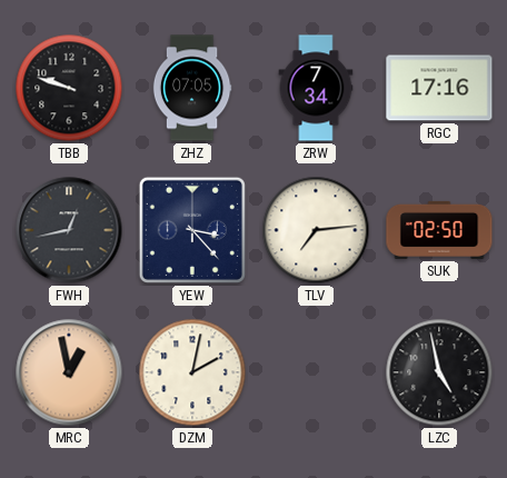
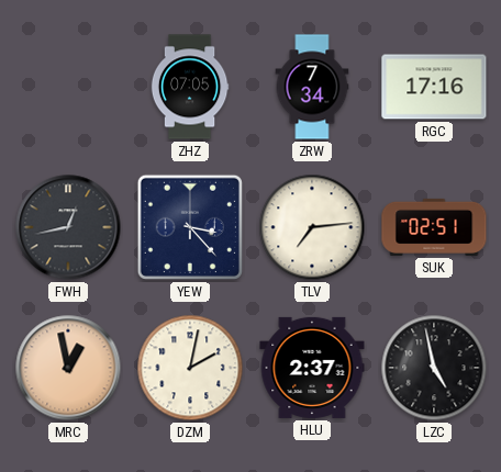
TBB: 9:48 -> none (69, 88)
SUK: 02:50 -> 02:51 (434, 227)
HLU: none -> 2:37 (312, 368)
